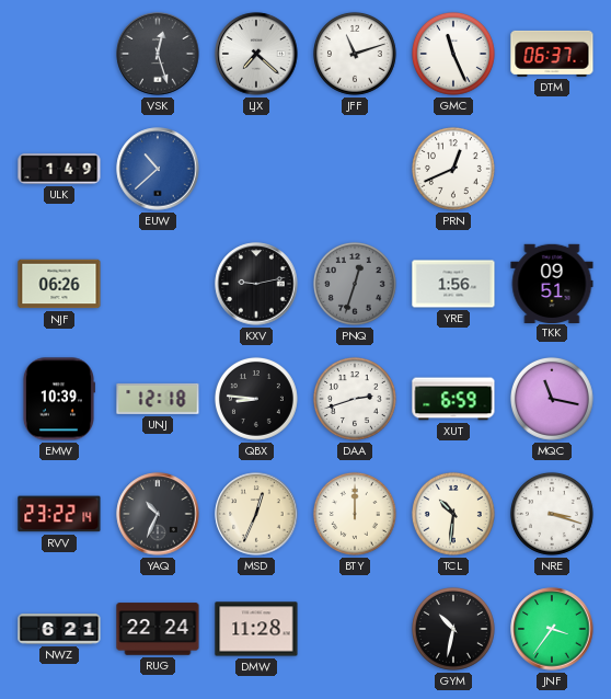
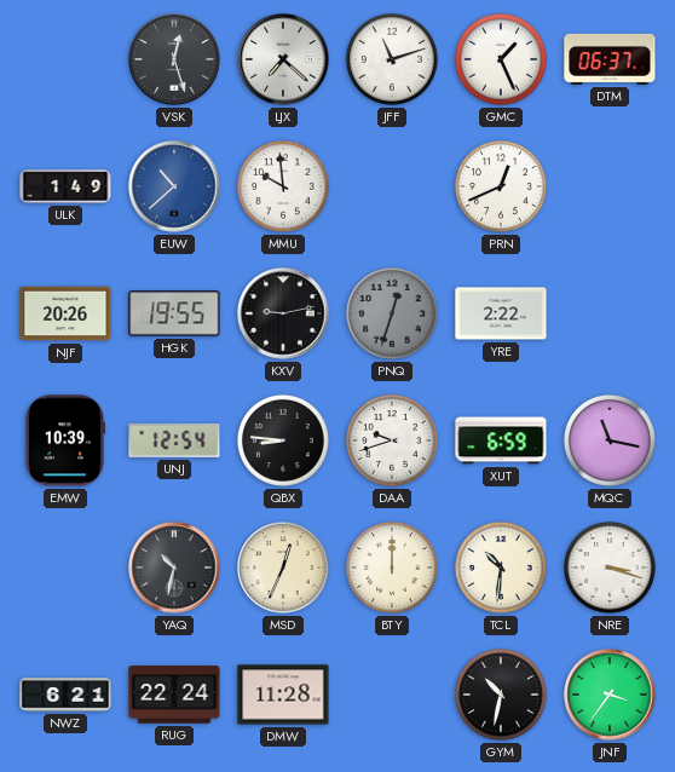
GMC: 11:26 -> 1:26 (501, 59)
MMU: none -> 9:59 (283, 186)
NJF: 06:26 -> 20:26 (65, 313)
HGK: none -> 19:55 (174, 313)
YRE: 1:56 -> 2:22 (501, 313)
TKK: 09:51 -> none (552, 283)
UNJ: 12:18 -> 12:54 (174, 440)
DAA: 2:42 -> 9:42 (392, 440)
RVV: 23:22 -> none (59, 514)
YAQ: 10:34 -> 10:32 (174, 568)
